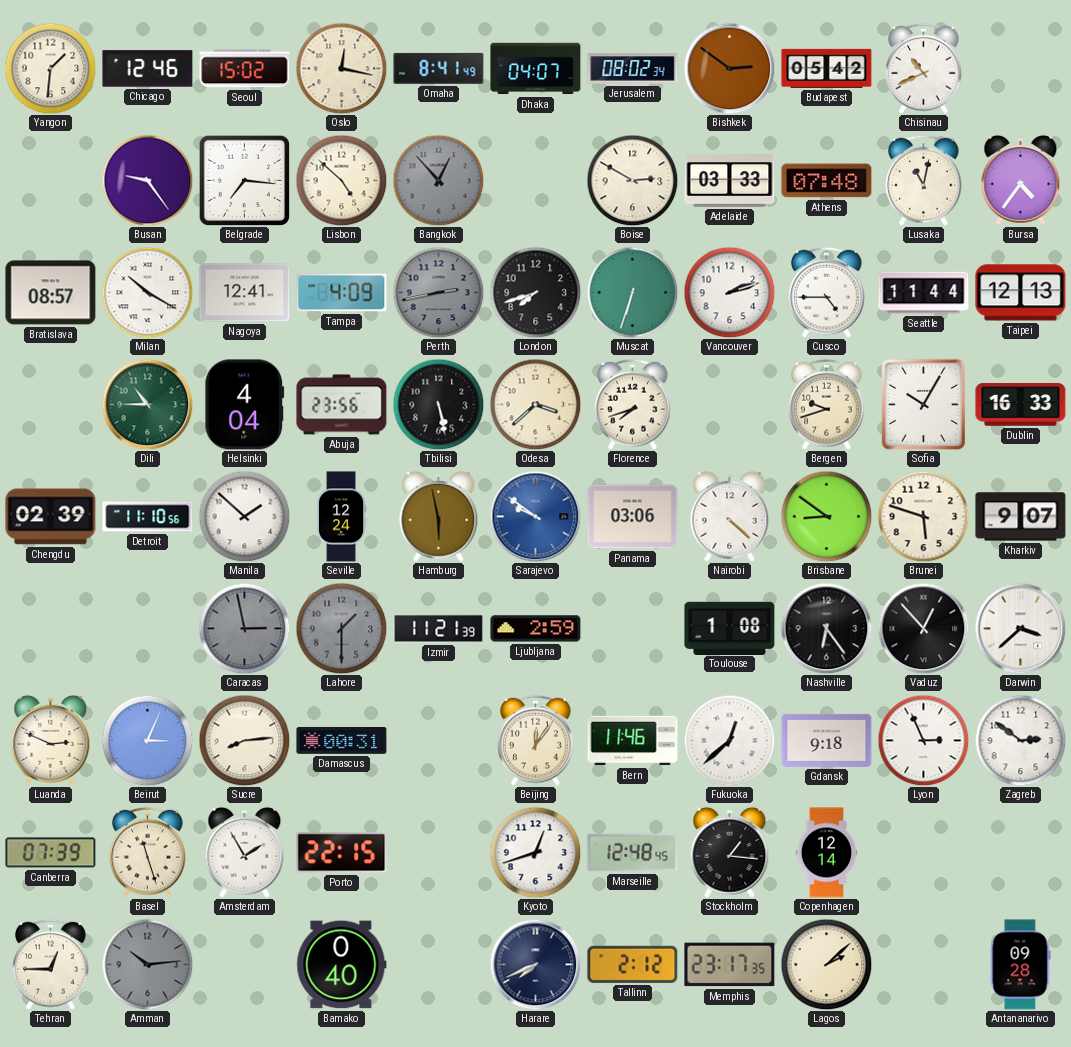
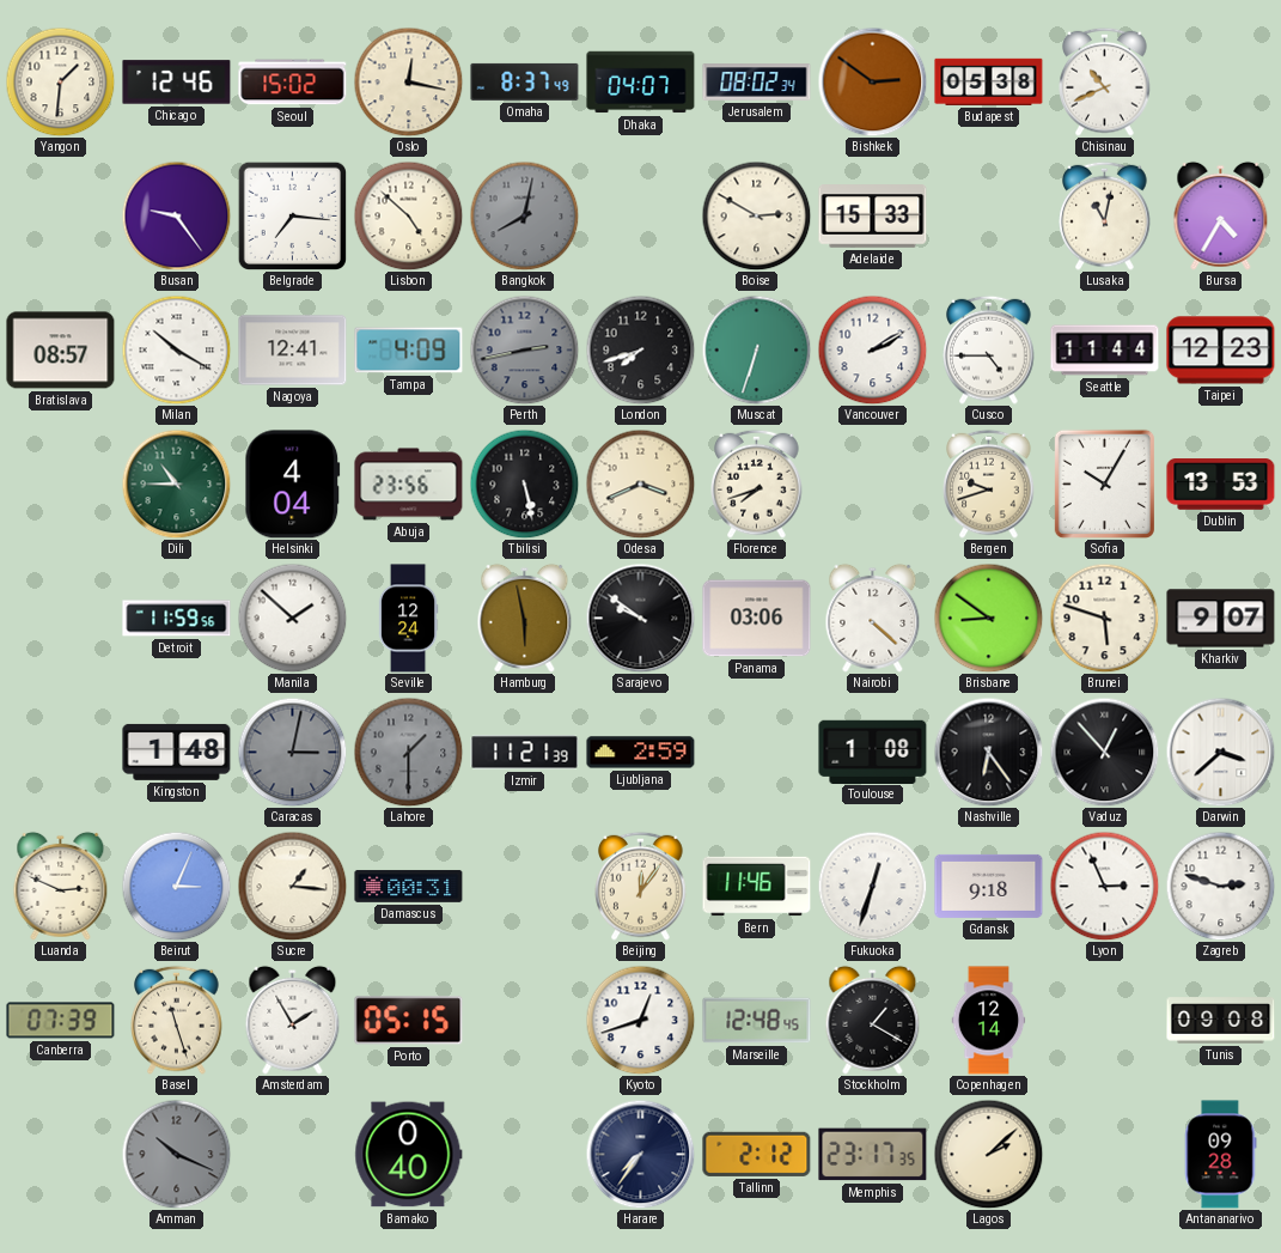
Omaha: 8:41 -> 8:37 (525, 81)
Budapest: 05:42 -> 05:38 (989, 81)
Bangkok: 12:53 -> 8:02 (524, 215)
Adelaide: 03:33 -> 15:33 (873, 217)
Athens: 07:48 -> none (827, 181)
Bursa: 4:36 -> 4:35 (1221, 215)
Vancouver: 2:12 -> 2:10 (872, 349)
Taipei: 12:13 -> 12:23 (1221, 351)
Odesa: 3:38 -> 3:41 (640, 483)
Dublin: 16:33 -> 13:53 (1221, 485)
Chengdu: 02:39 -> none (51, 517)
Detroit: 11:10 -> 11:59 (177, 619)
Sarajevo dial: blue -> black (640, 618)
Kingston: none -> 1:48 (177, 752)
Caracas: 2:58 -> 3:02 (292, 752)
Sucre: 8:14 -> 1:16 (292, 886)
Fukuoka: 12:38 -> 12:33 (872, 886)
Zagreb: 2:51 -> 2:48 (1220, 886)
Porto: 22:15 -> 05:15 (409, 1021)
Stockholm: 1:16 -> 1:20 (873, 1020)
Tunis: none -> 09:08 (1221, 1021)
Tehran: 12:45 -> none (51, 964)
Amman: 10:14 -> 10:19 (176, 1154)
Harare: 7:41 -> 7:36 (640, 1154)
